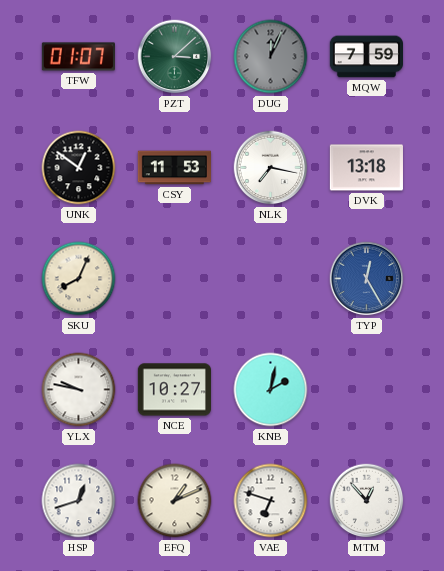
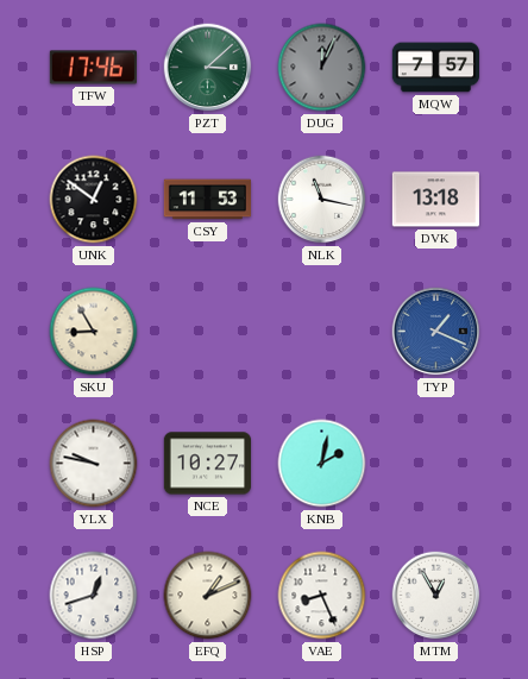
TFW: 01:07 -> 17:46 (93, 68)
MQW: 7:59 -> 7:57 (435, 68)
NLK: 7:17 -> 11:17 (322, 200)
SKU: 8:04 -> 8:55 (94, 332)
TYP: 12:25 -> 1:19 (436, 332)
VAE: 6:48 -> 8:26 (322, 596)
MTM: 12:53 -> 12:55 (436, 596)
